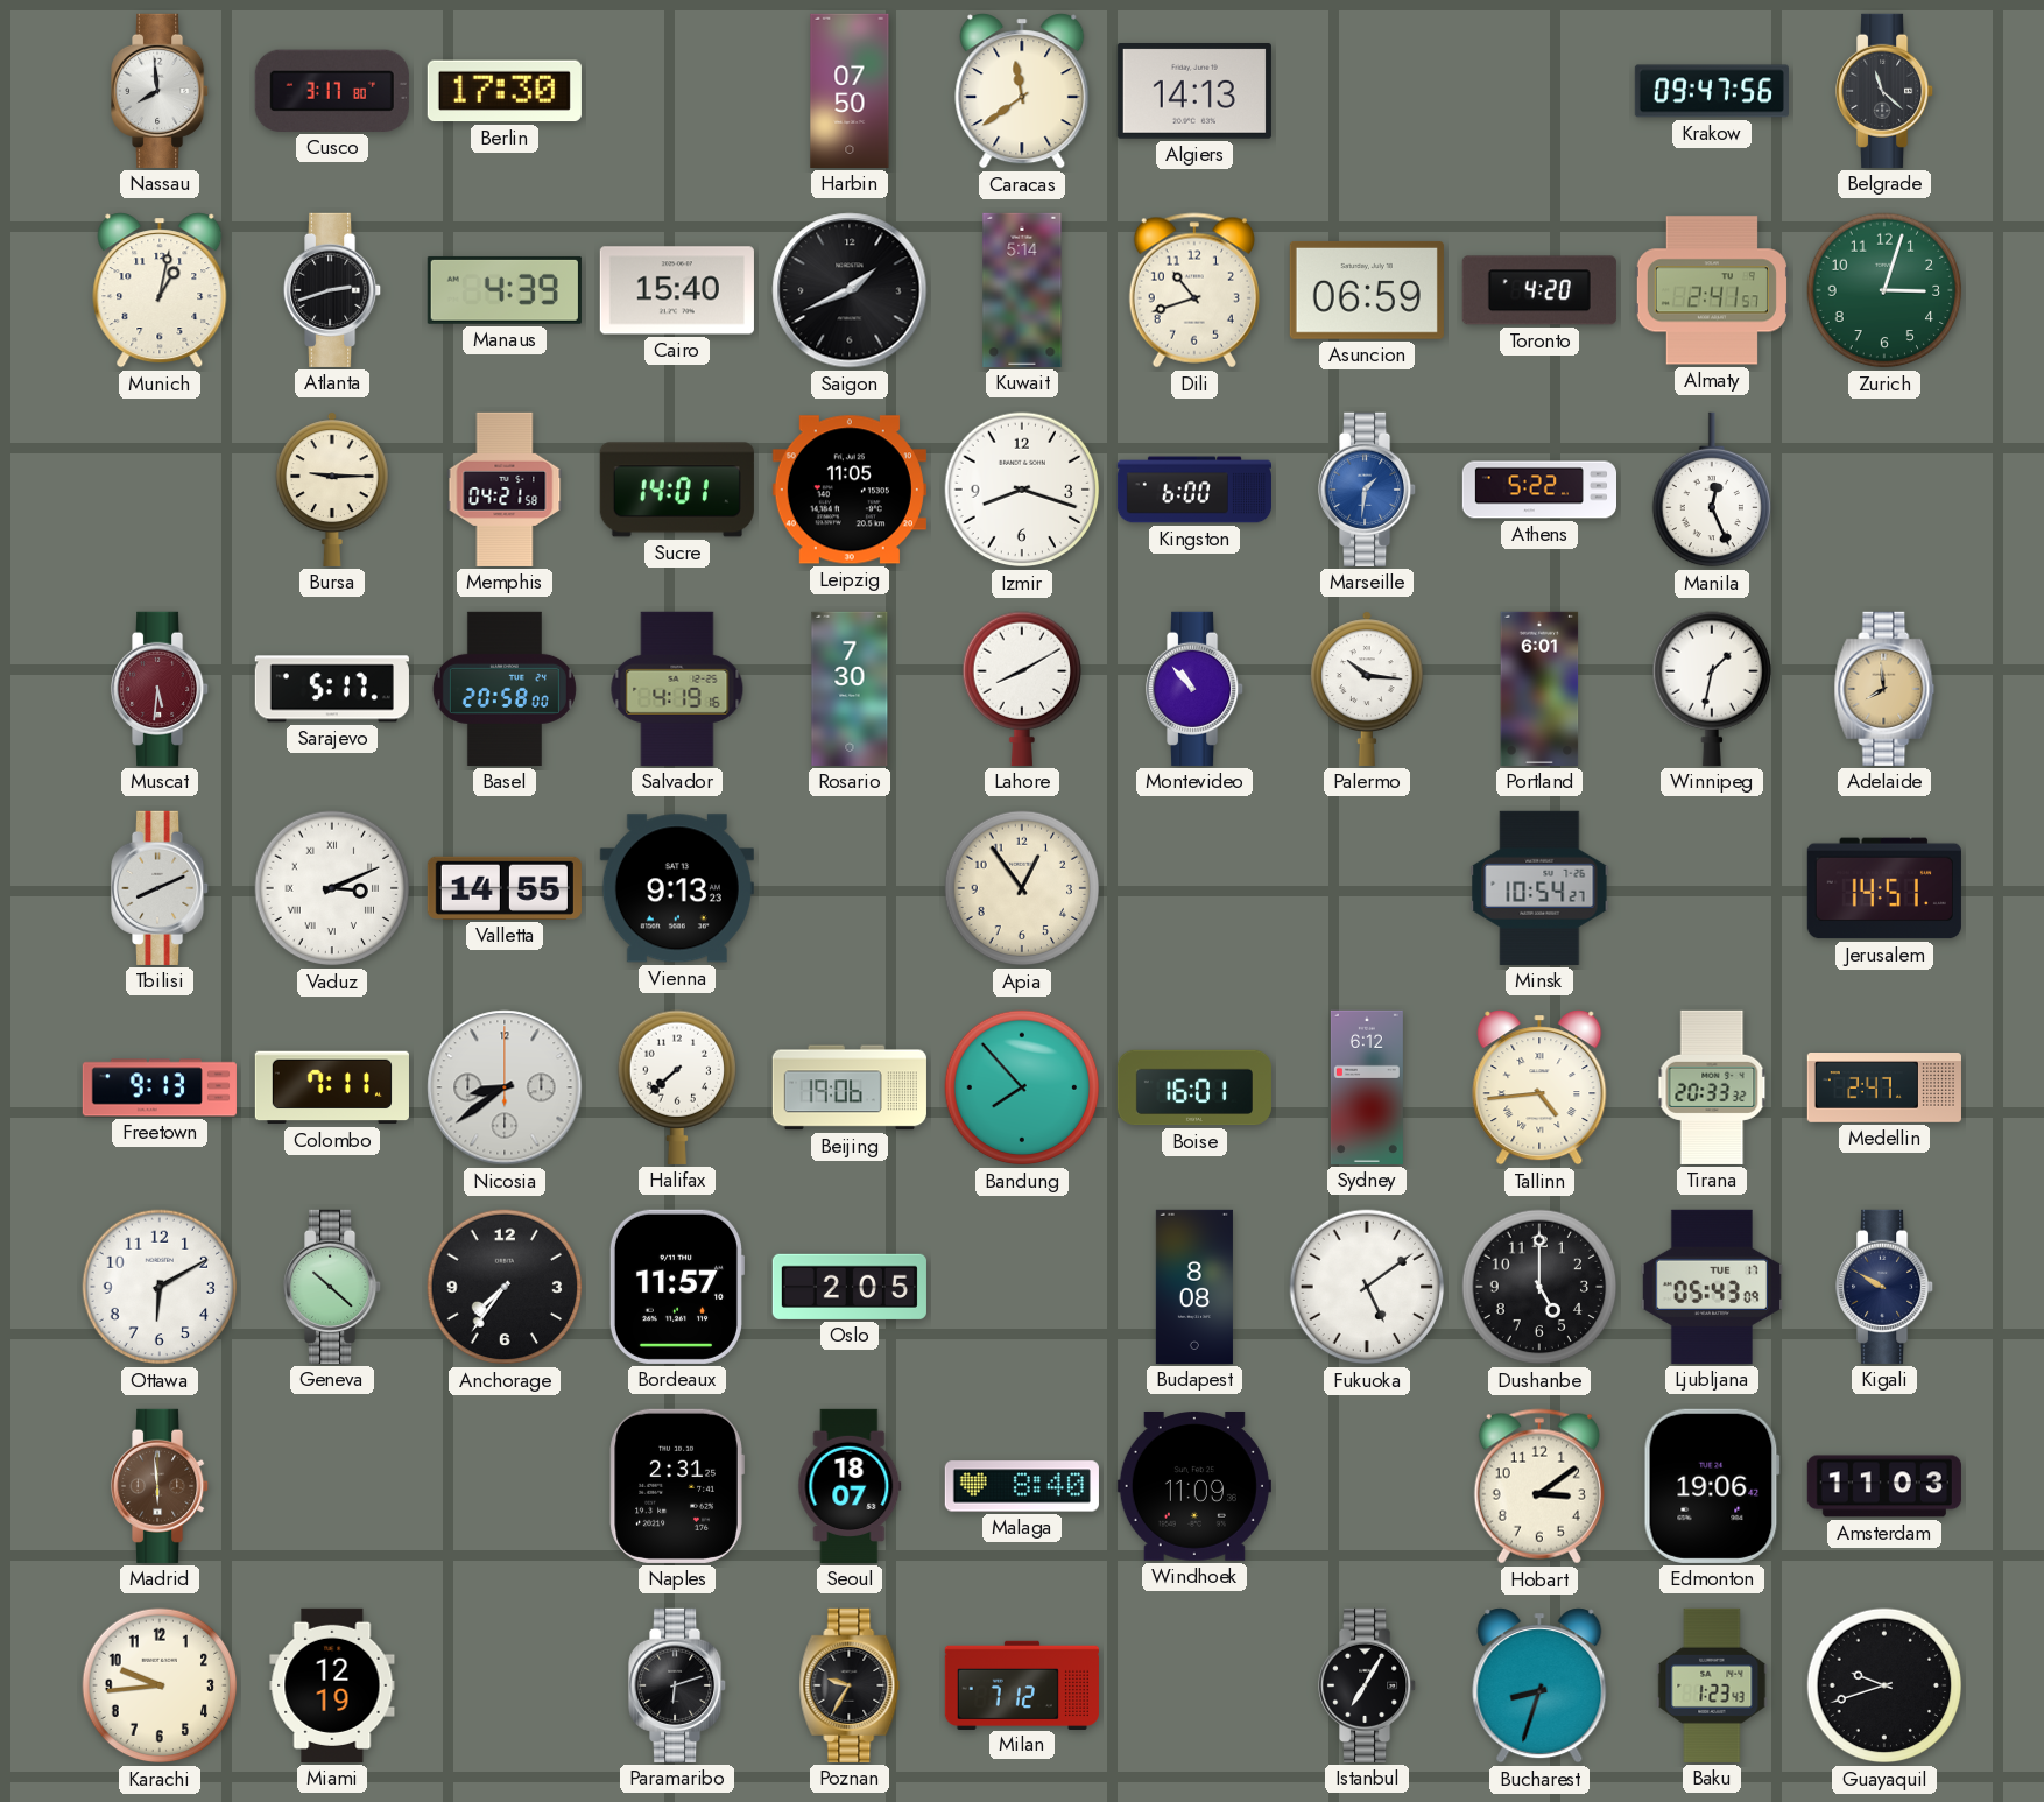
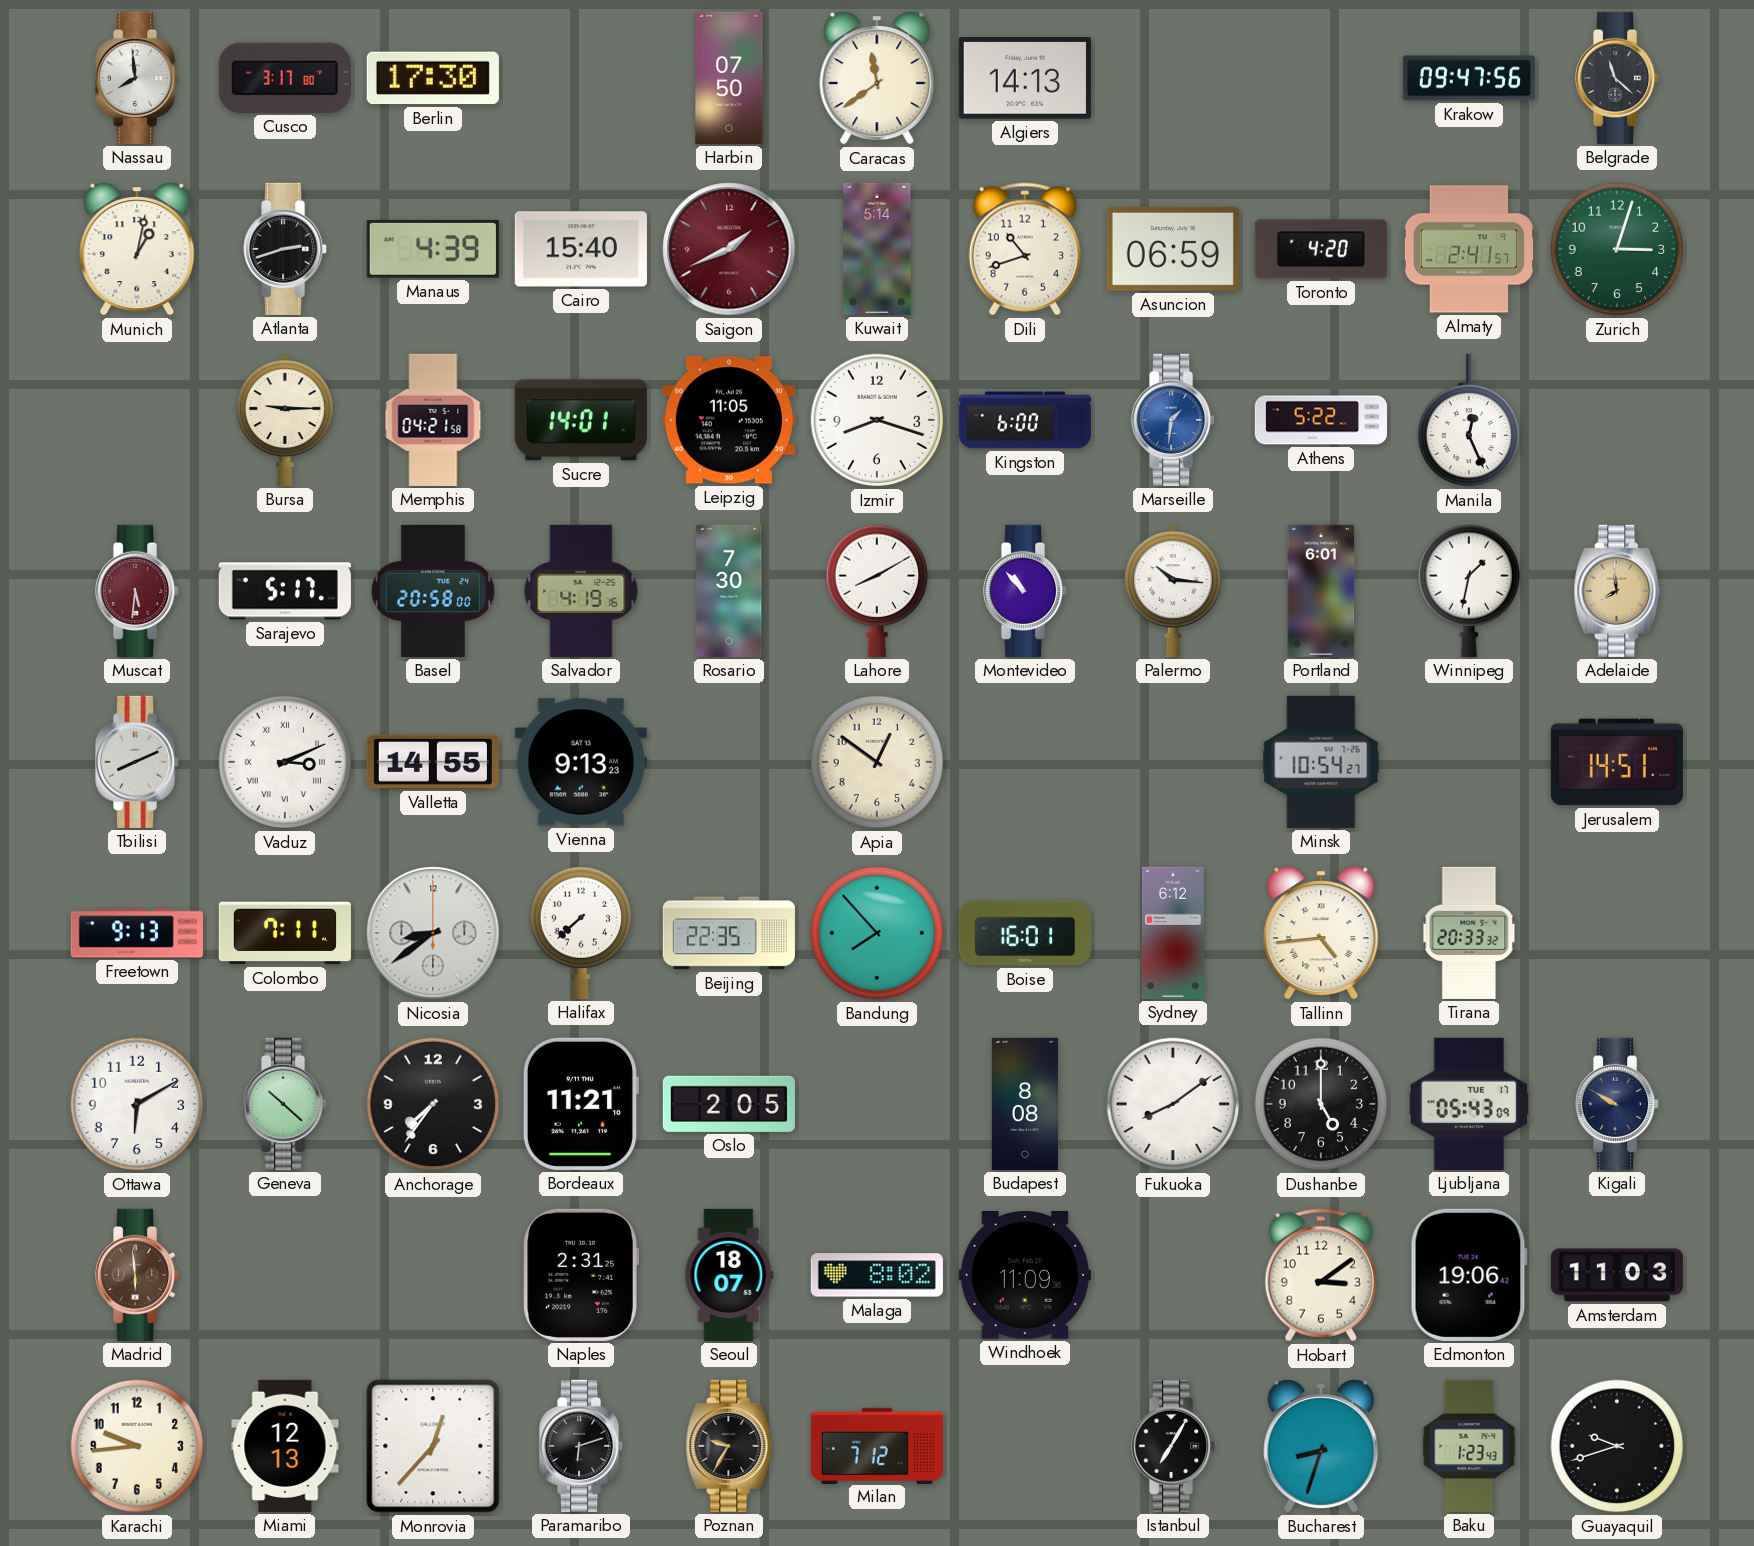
Saigon dial: black -> burgundy (729, 249)
Apia: 12:54 -> 12:51 (877, 762)
Beijing: 19:06 -> 22:35 (729, 933)
Medellin: 2:47 -> none (1884, 1089)
Bordeaux: 11:57 -> 11:21 (580, 1104)
Fukuoka: 5:09 -> 8:09 (1173, 1104)
Malaga: 8:40 -> 8:02 (877, 1275)
Miami: 12:19 -> 12:13 (285, 1446)
Monrovia: none -> 12:37 (433, 1446)
